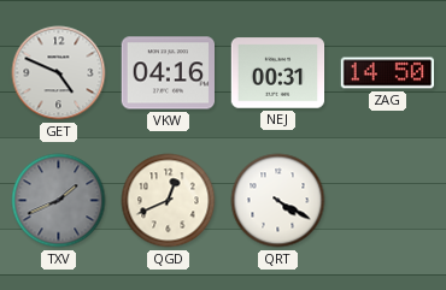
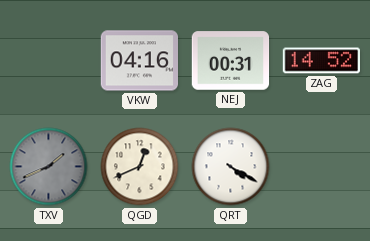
GET: 4:49 -> none (59, 73)
ZAG: 14:50 -> 14:52 (322, 61)
